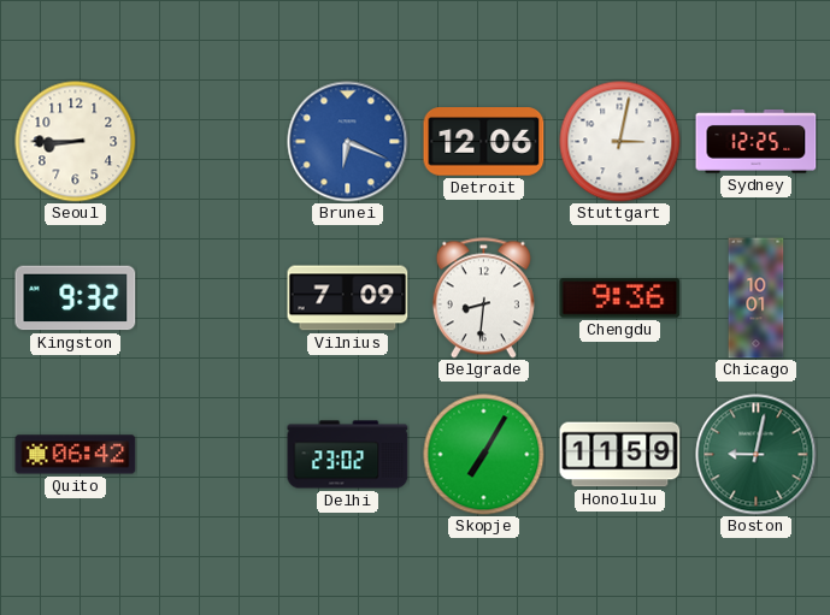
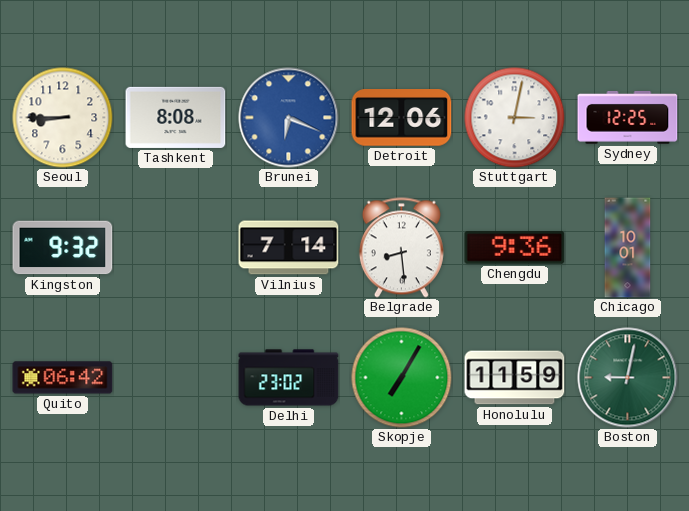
Tashkent: none -> 8:08 (176, 117)
Vilnius: 7:09 -> 7:14 (289, 248)
Belgrade: 8:31 -> 8:29 (401, 248)
